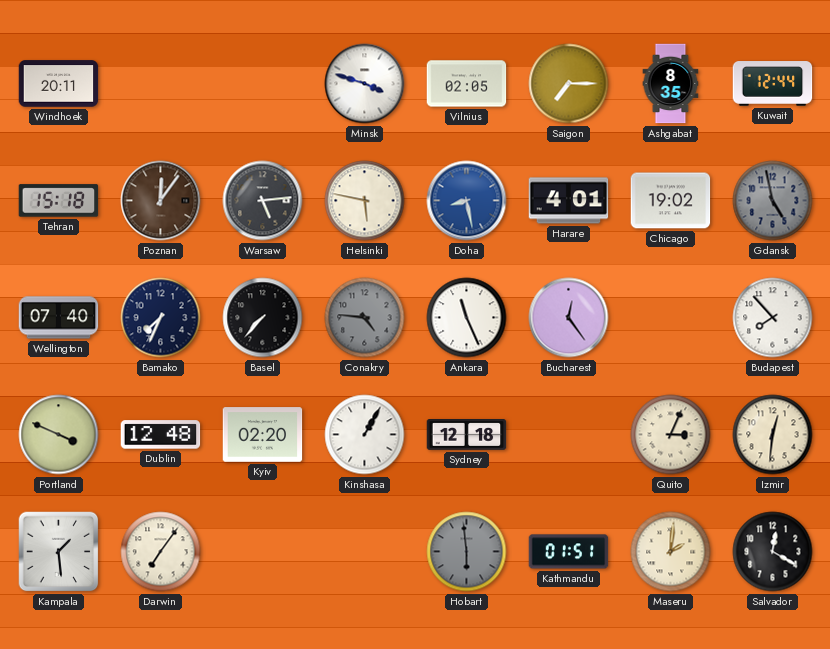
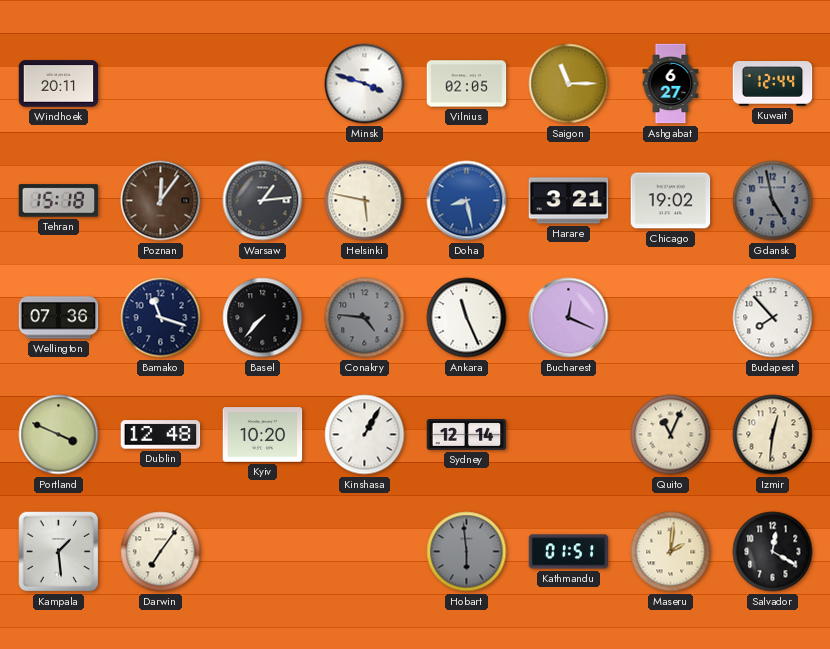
Saigon: 7:15 -> 11:15 (569, 84)
Ashgabat: 8:35 -> 6:27 (671, 84)
Warsaw: 5:14 -> 1:14 (263, 201)
Harare: 4:01 -> 3:21 (569, 201)
Wellington: 07:40 -> 07:36 (59, 318)
Bamako: 7:34 -> 11:18 (161, 318)
Bucharest: 12:24 -> 12:19 (569, 318)
Kyiv: 02:20 -> 10:20 (263, 435)
Sydney: 12:18 -> 12:14 (467, 435)
Quito: 3:04 -> 11:04 (671, 435)
